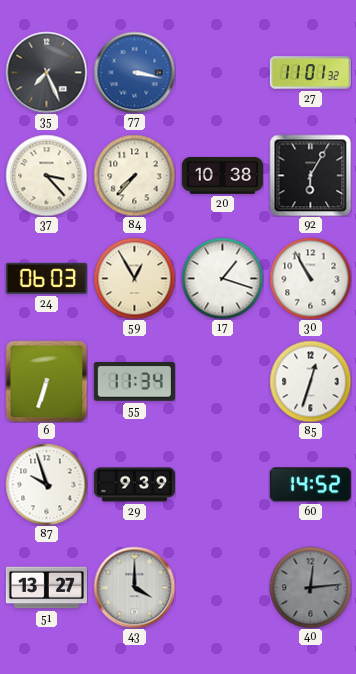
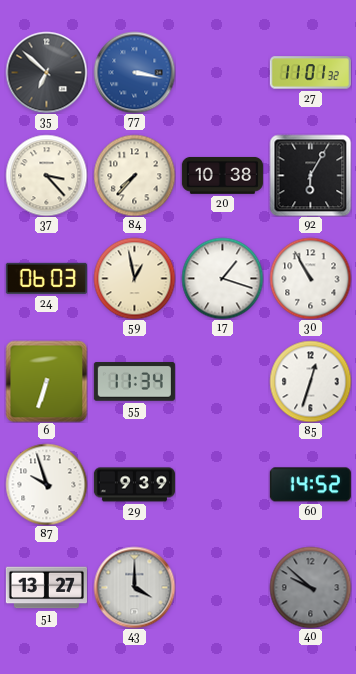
35: 7:26 -> 6:52 (46, 72)
59: 12:55 -> 12:58 (134, 278)
40: 12:14 -> 9:52 (310, 587)
